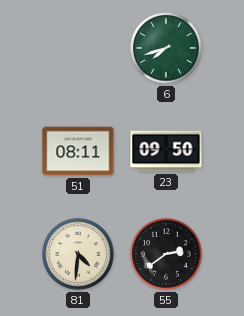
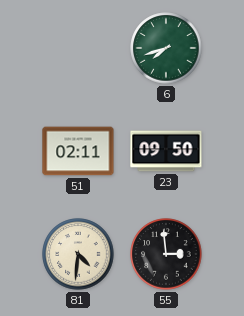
51: 08:11 -> 02:11 (78, 151)
55: 2:39 -> 2:59 (166, 254)
